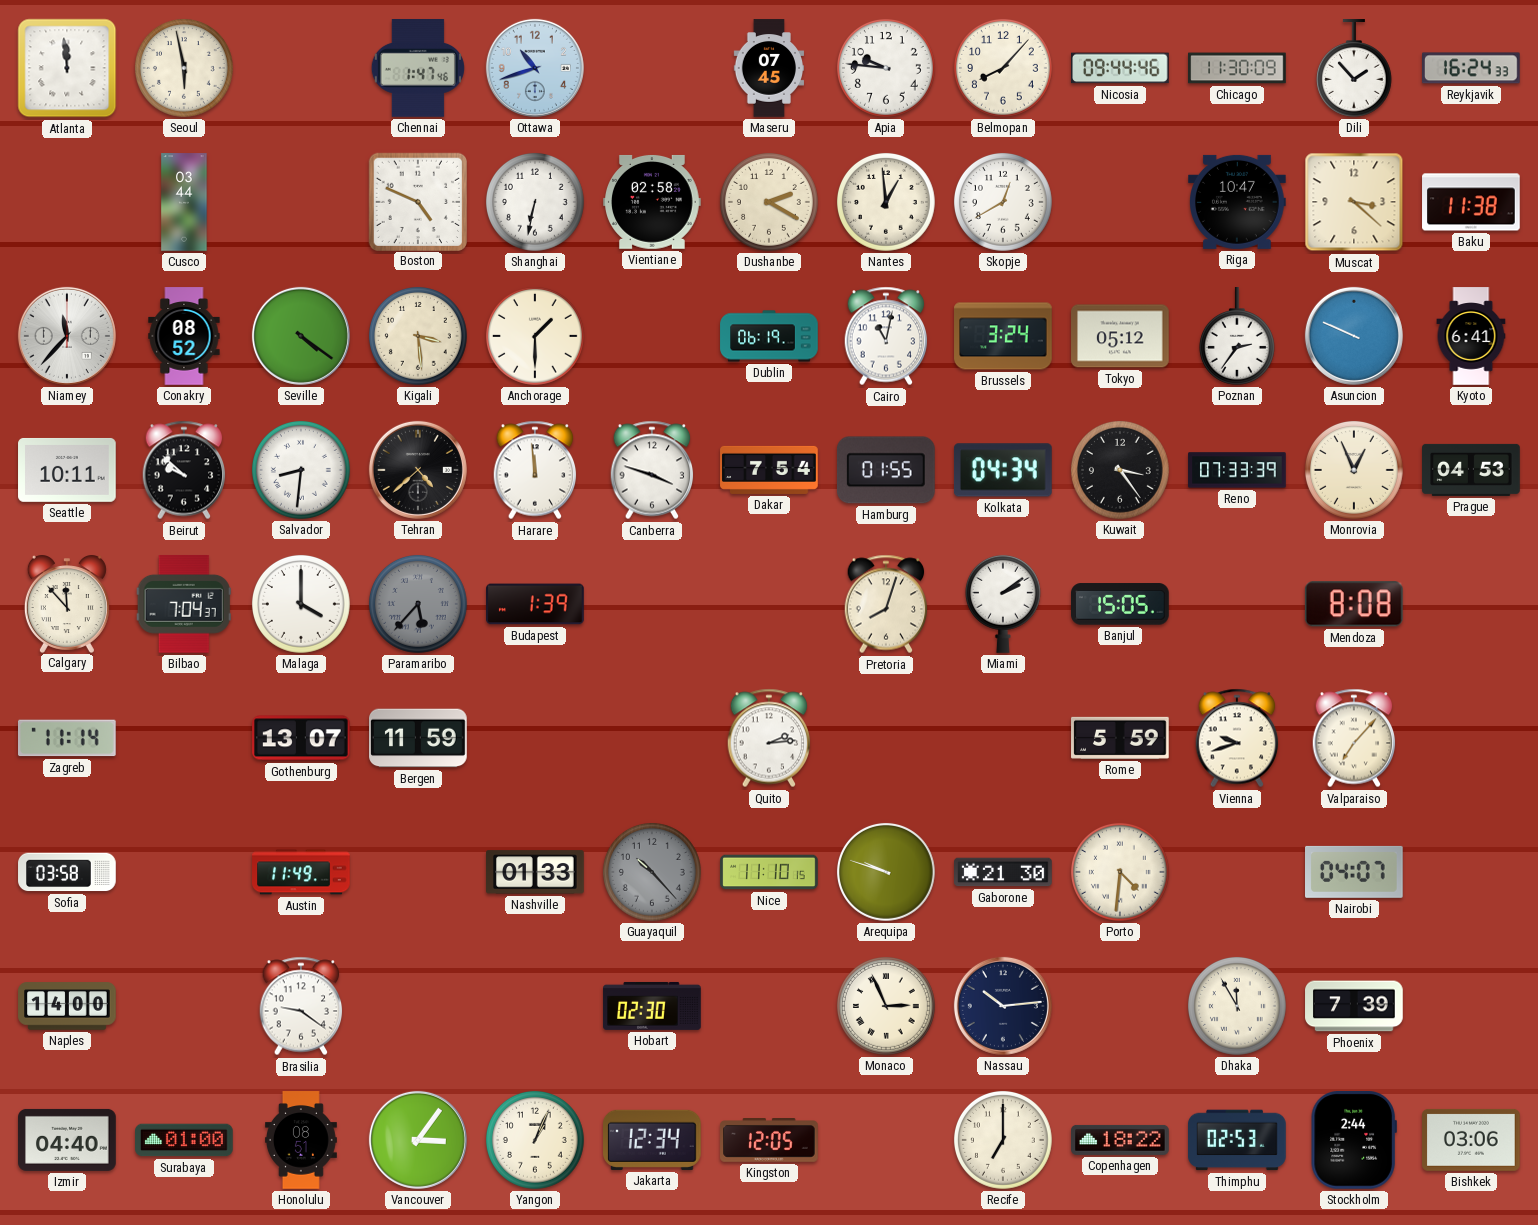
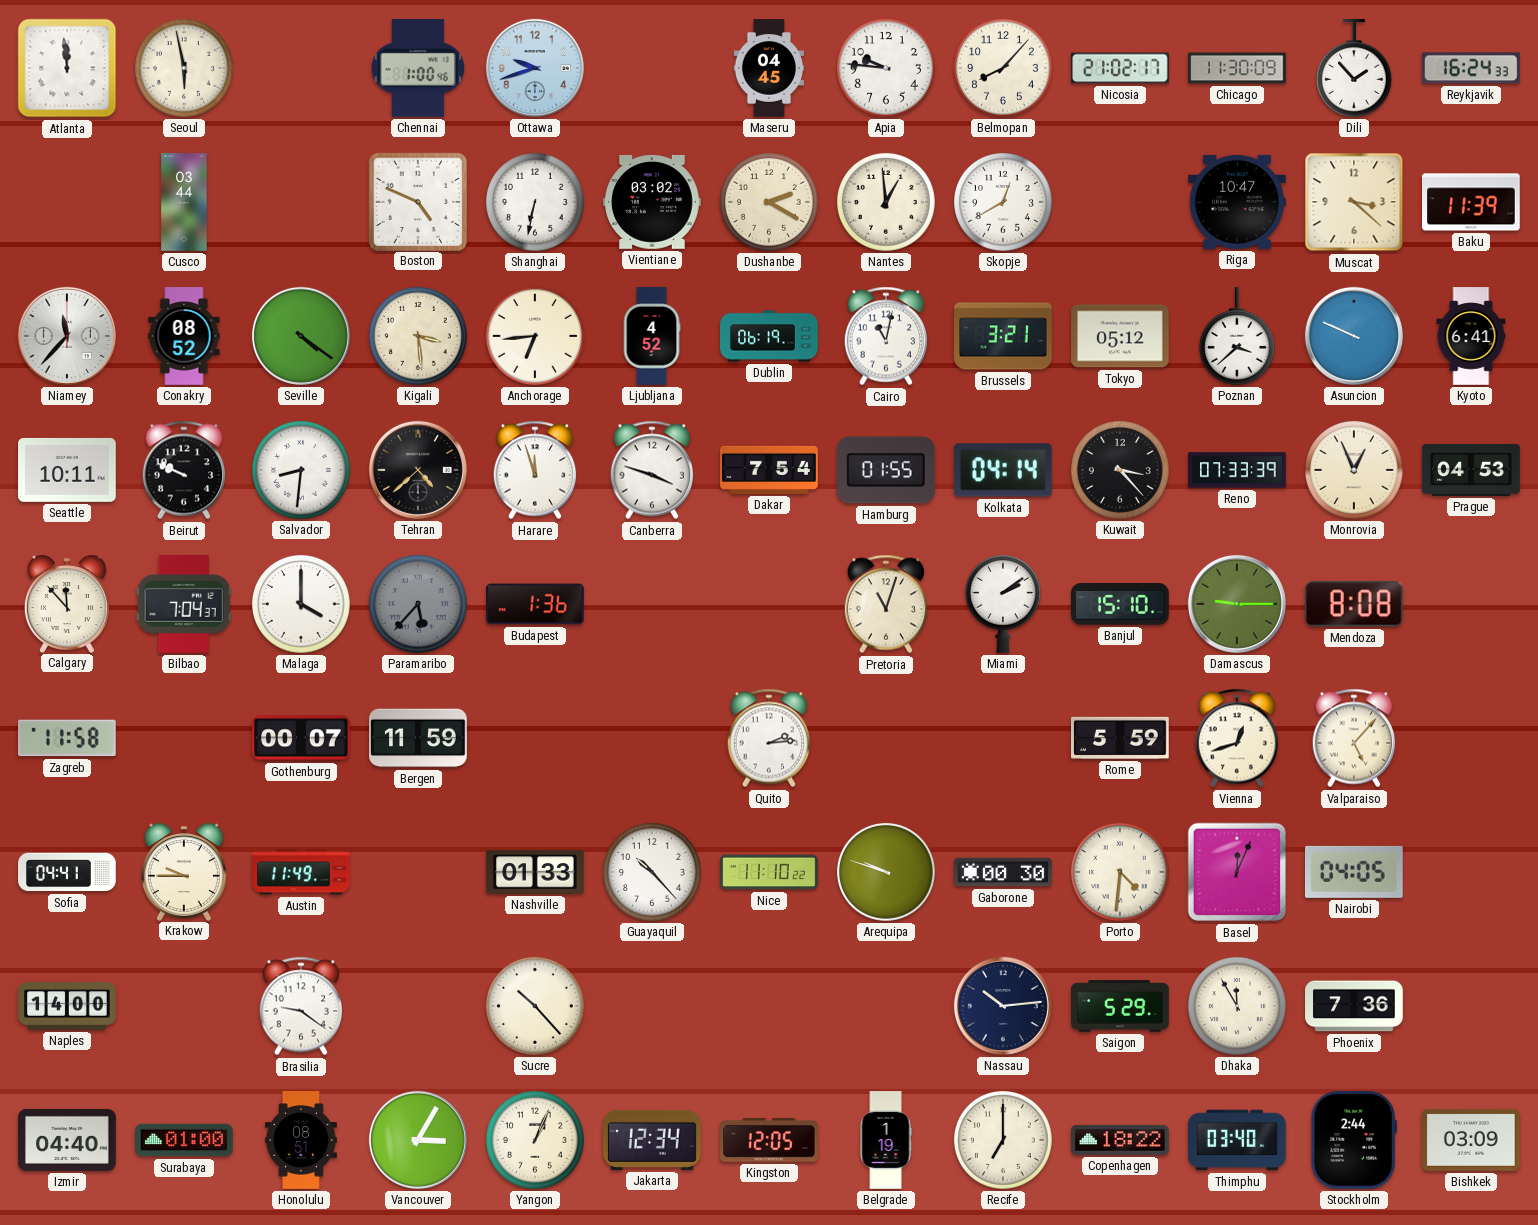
Chennai: 1:47 -> 1:00 (418, 68)
Ottawa: 10:42 -> 9:42 (535, 68)
Maseru: 07:45 -> 04:45 (768, 68)
Nicosia: 09:44 -> 21:02 (1120, 68)
Vientiane: 02:58 -> 03:02 (653, 202)
Baku: 11:38 -> 11:39 (1471, 202)
Anchorage: 1:30 -> 6:44 (535, 336)
Ljubljana: none -> 4:52 (652, 336)
Brussels: 3:24 -> 3:21 (1003, 336)
Poznan: 2:36 -> 3:38 (1237, 336)
Beirut: 9:52 -> 9:49 (184, 470)
Harare: 11:59 -> 11:57 (535, 470)
Kolkata: 04:34 -> 04:14 (1003, 470)
Kuwait: 3:24 -> 3:23 (1120, 470)
Budapest: 1:39 -> 1:36 (535, 604)
Pretoria: 8:03 -> 11:03 (886, 604)
Banjul: 15:05 -> 15:10 (1121, 604)
Damascus: none -> 9:15 (1237, 604)
Zagreb: 11:14 -> 11:58 (68, 738)
Gothenburg: 13:07 -> 00:07 (301, 738)
Vienna: 9:42 -> 12:42 (1237, 738)
Valparaiso: 7:07 -> 5:07 (1354, 738)
Sofia: 03:58 -> 04:41 (67, 872)
Krakow: none -> 9:45 (184, 872)
Guayaquil dial: grey -> white (652, 872)
Nice: 11:10:15 -> 11:10:22 (769, 872)
Gaborone: 21:30 -> 00:30 (1003, 872)
Basel: none -> 12:04 (1237, 872)
Nairobi: 04:07 -> 04:05 (1355, 872)
Sucre: none -> 10:23 (535, 1006)
Hobart: 02:30 -> none (652, 1006)
Monaco: 2:56 -> none (886, 1006)
Saigon: none -> 5:29 (1120, 1006)
Phoenix: 7:39 -> 7:36 (1354, 1006)
Vancouver: 3:06 -> 3:05 (418, 1140)
Belgrade: none -> 1:19 (886, 1140)
Thimphu: 02:53 -> 03:40 (1237, 1140)
Bishkek: 03:06 -> 03:09 (1472, 1140)
